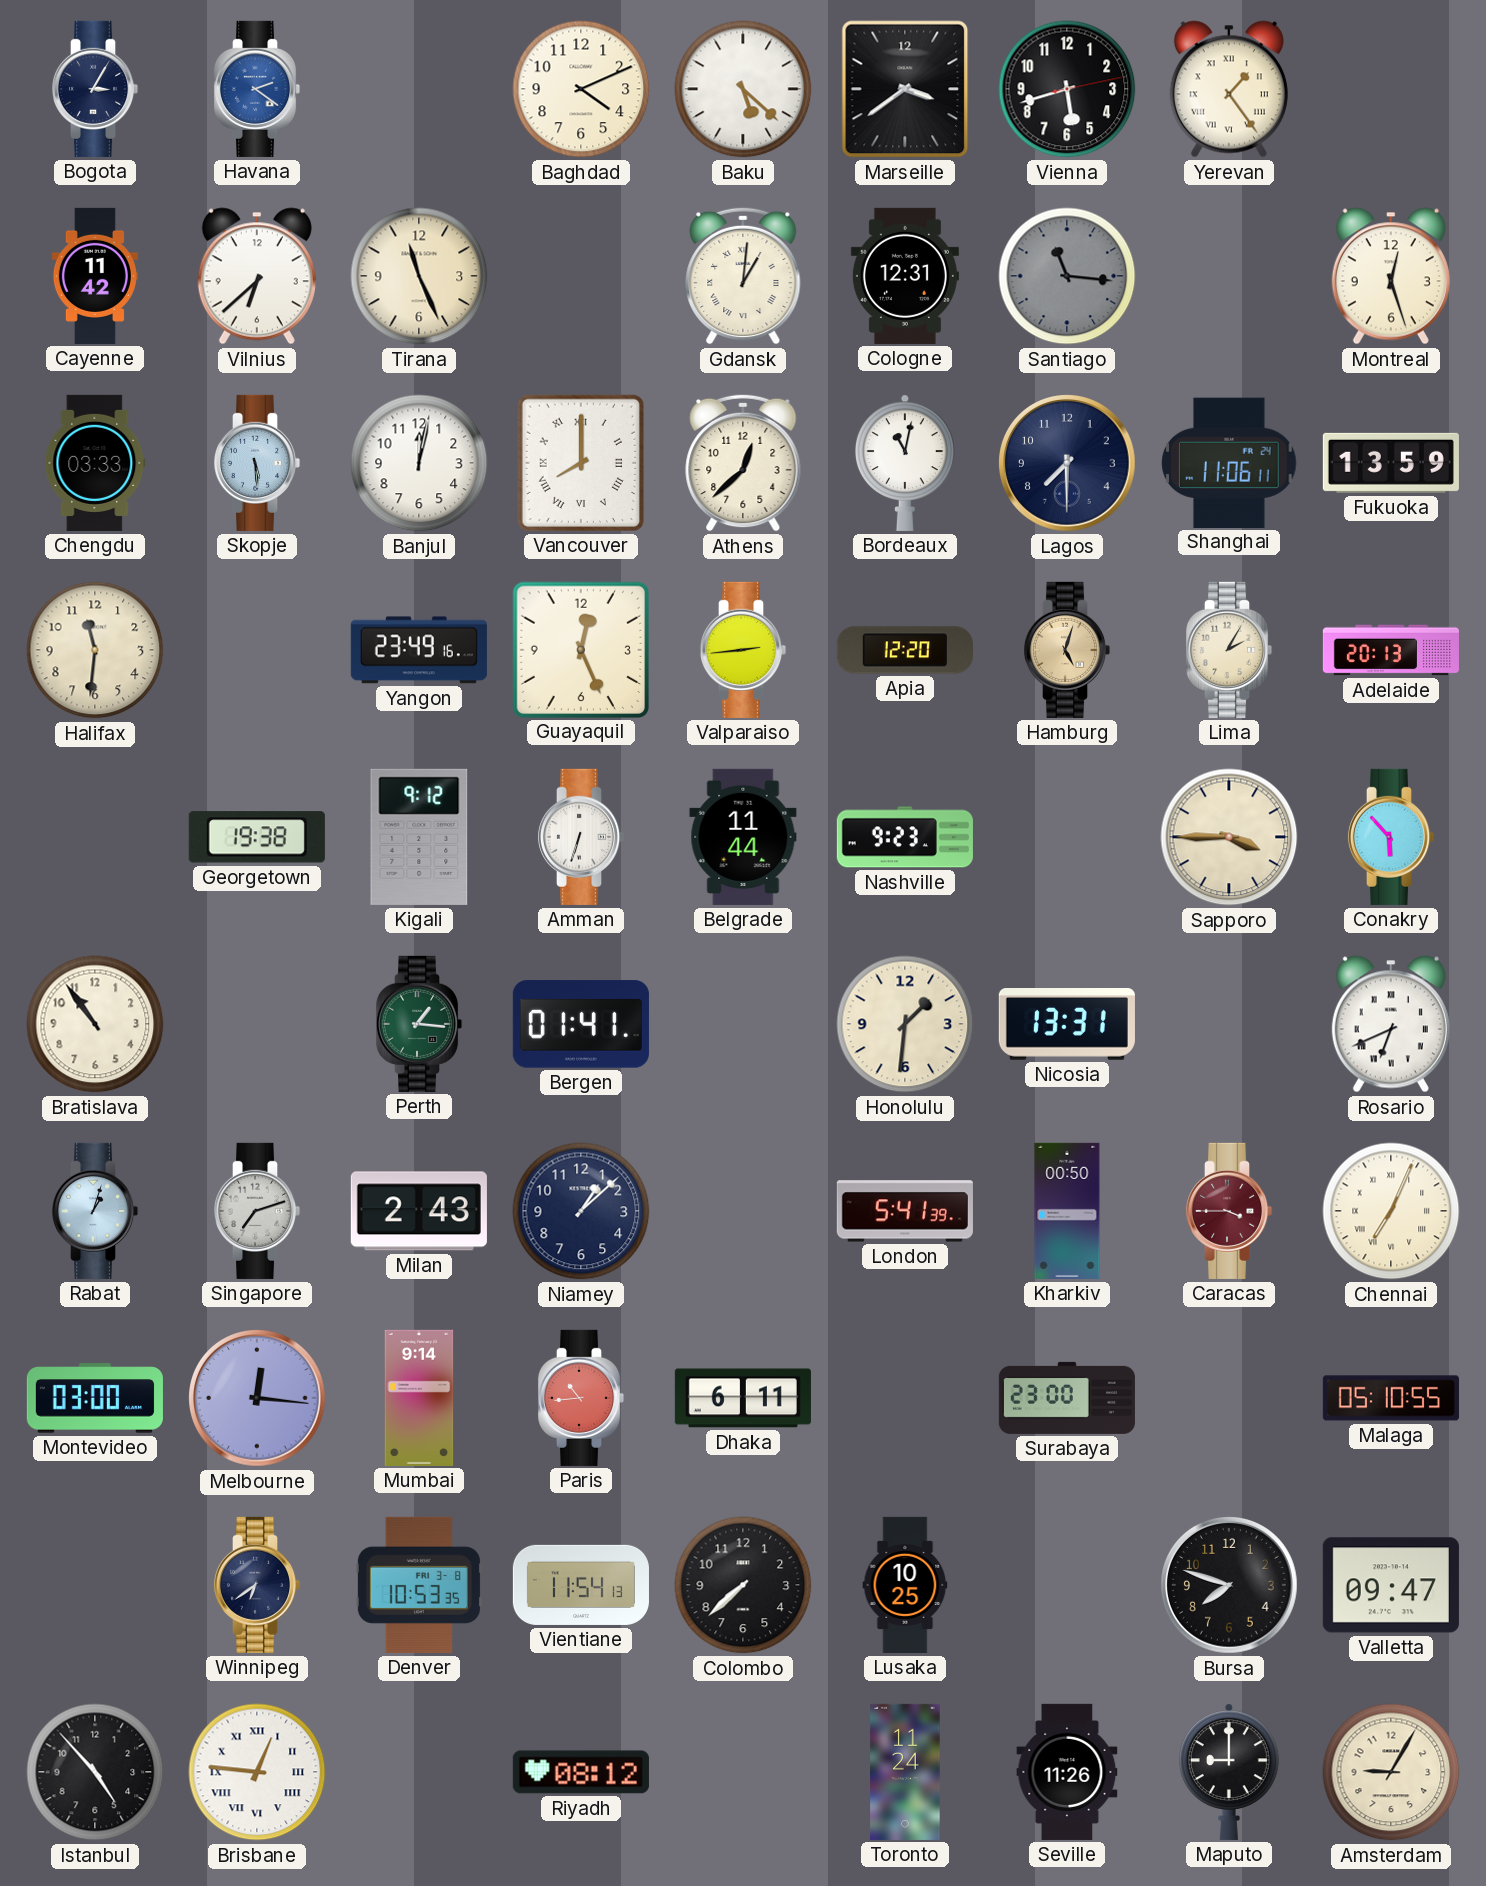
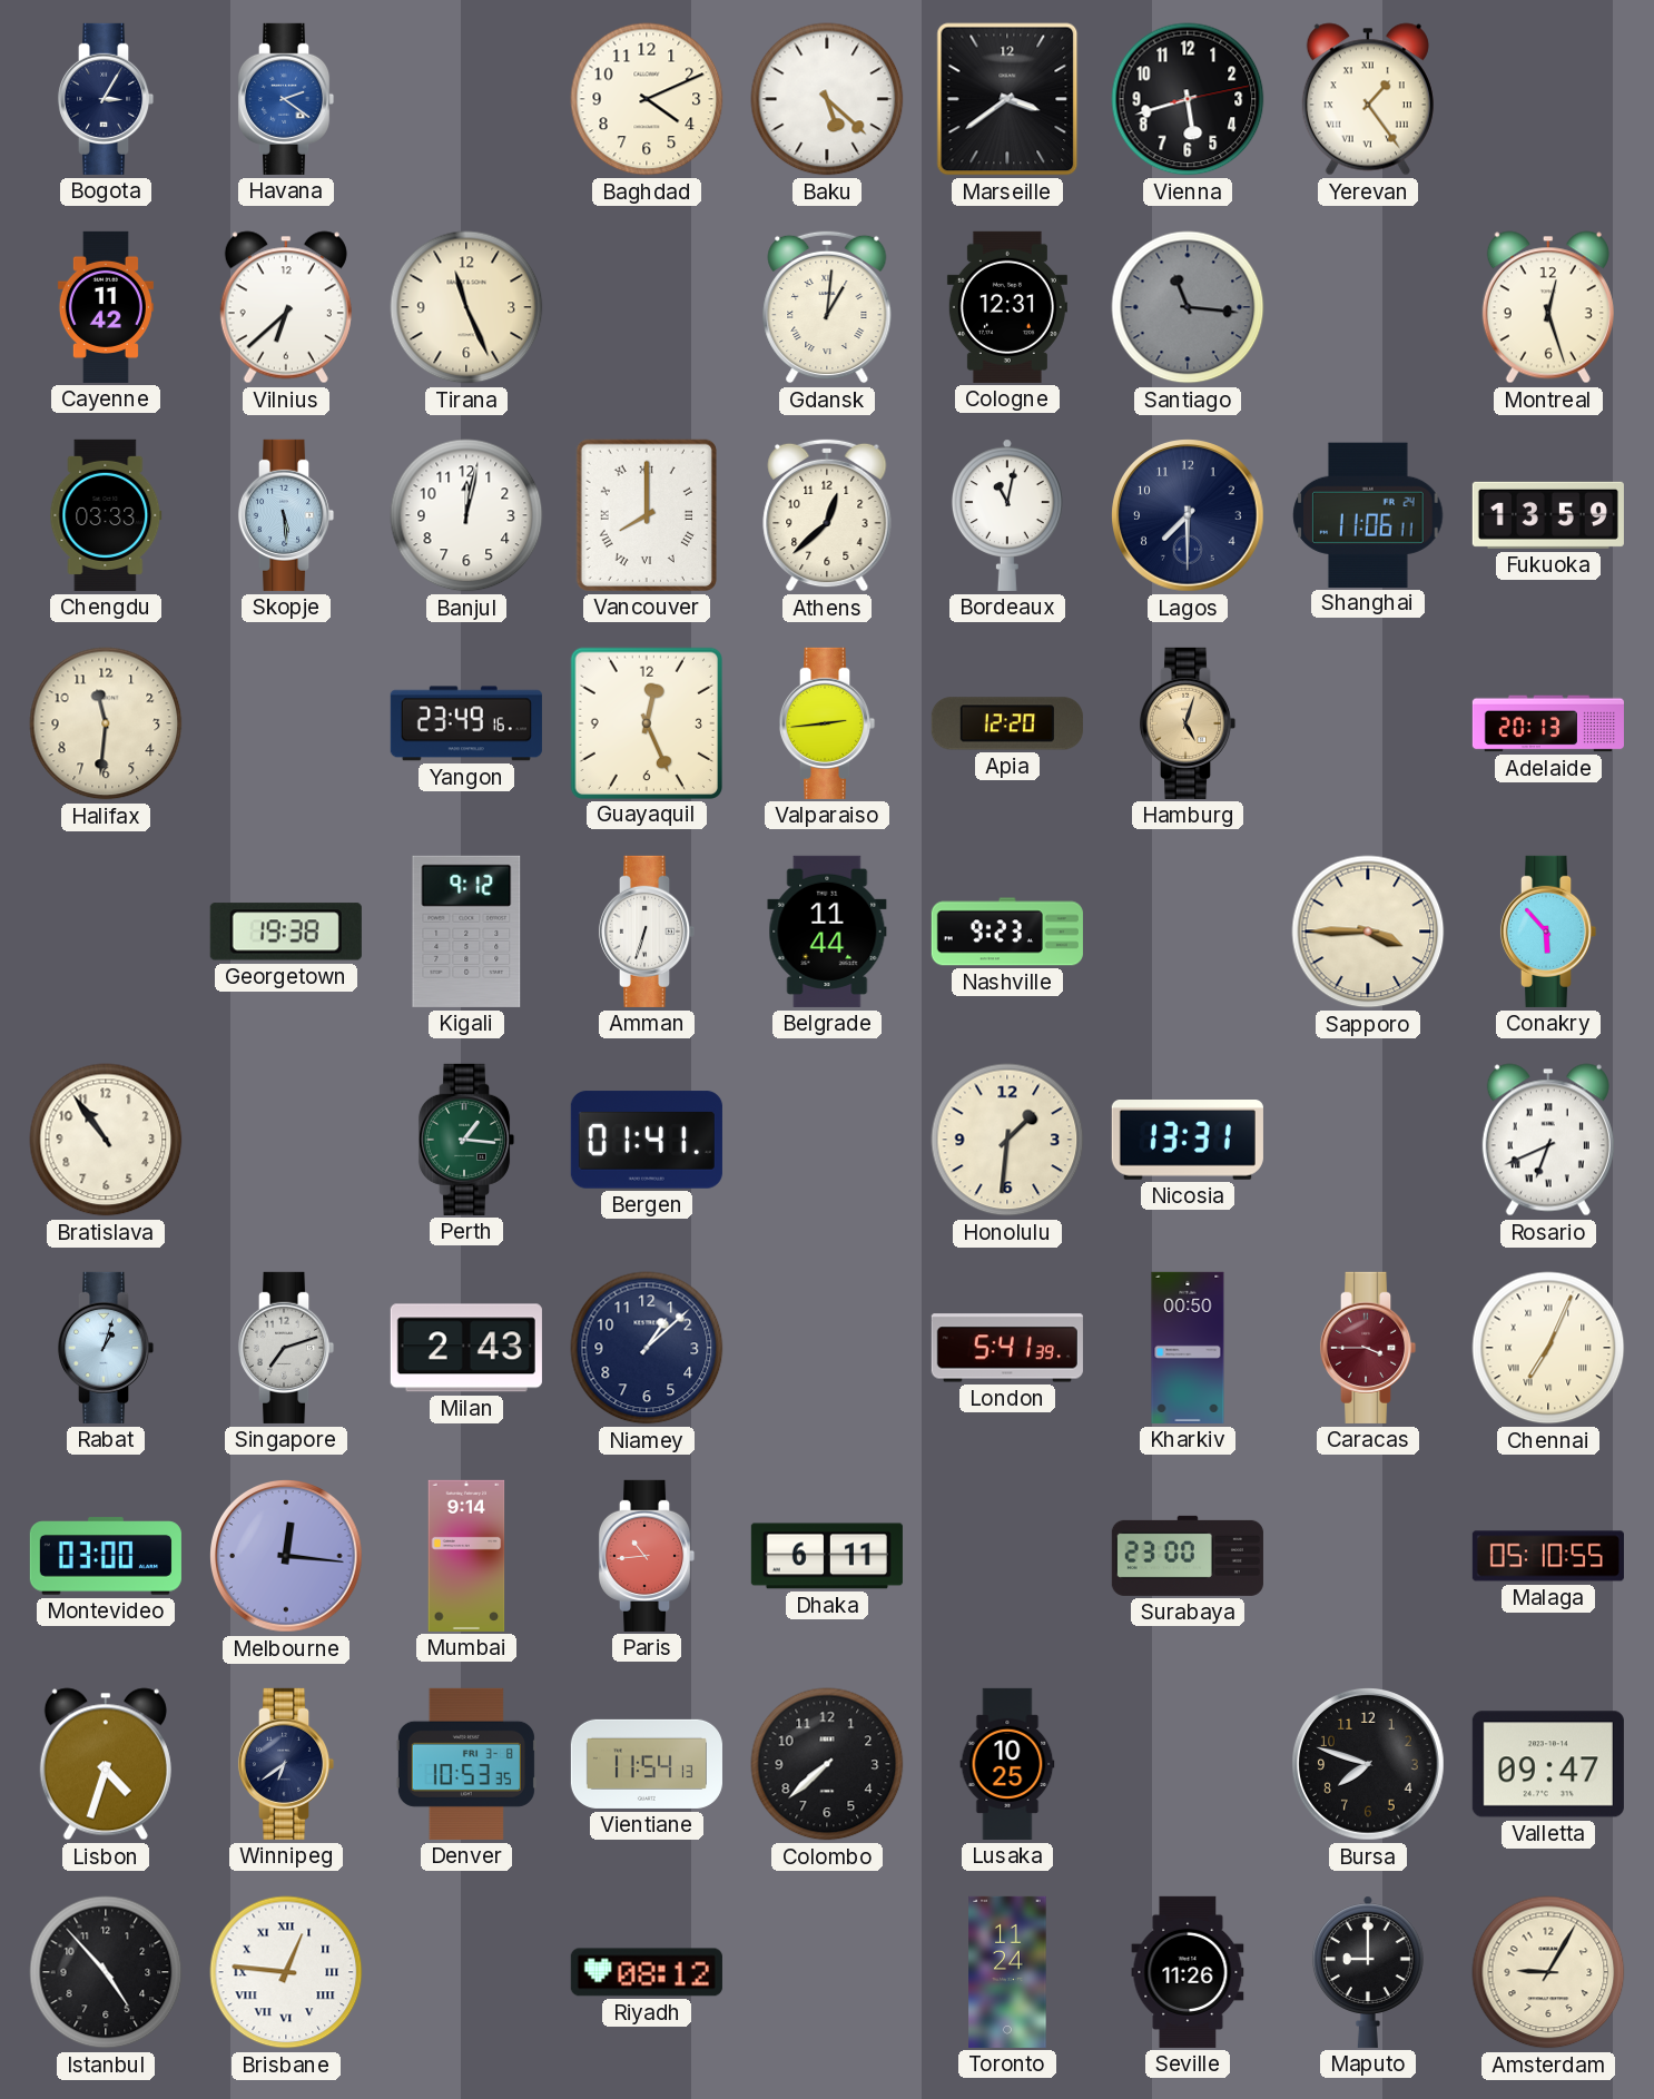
Lima: 2:05 -> none (1229, 650)
Lisbon: none -> 4:33 (106, 1764)
